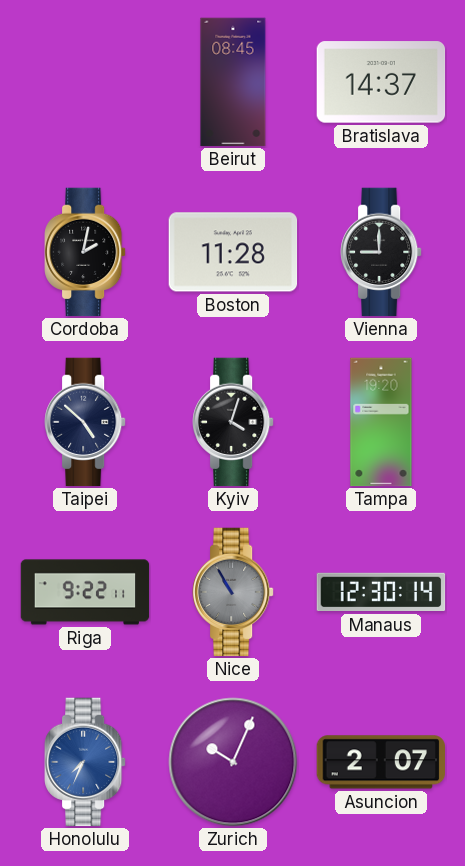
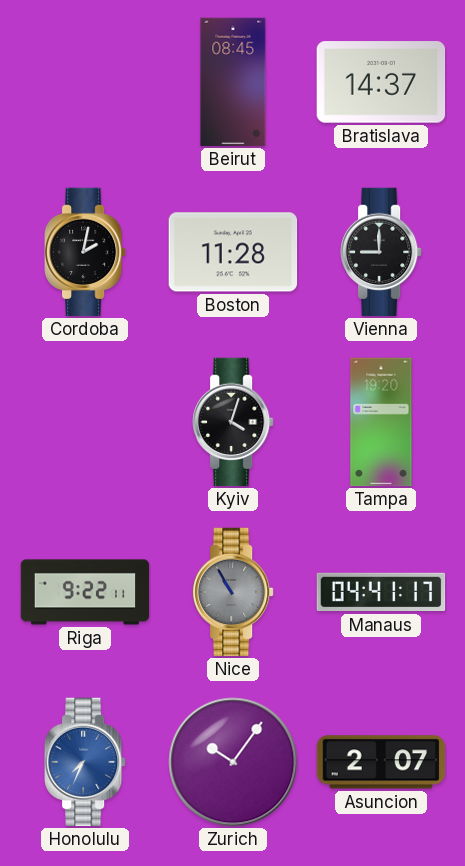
Taipei: 4:52 -> none (85, 422)
Manaus: 12:30 -> 04:41 (381, 592)
Zurich: 10:04 -> 10:06 (233, 762)
